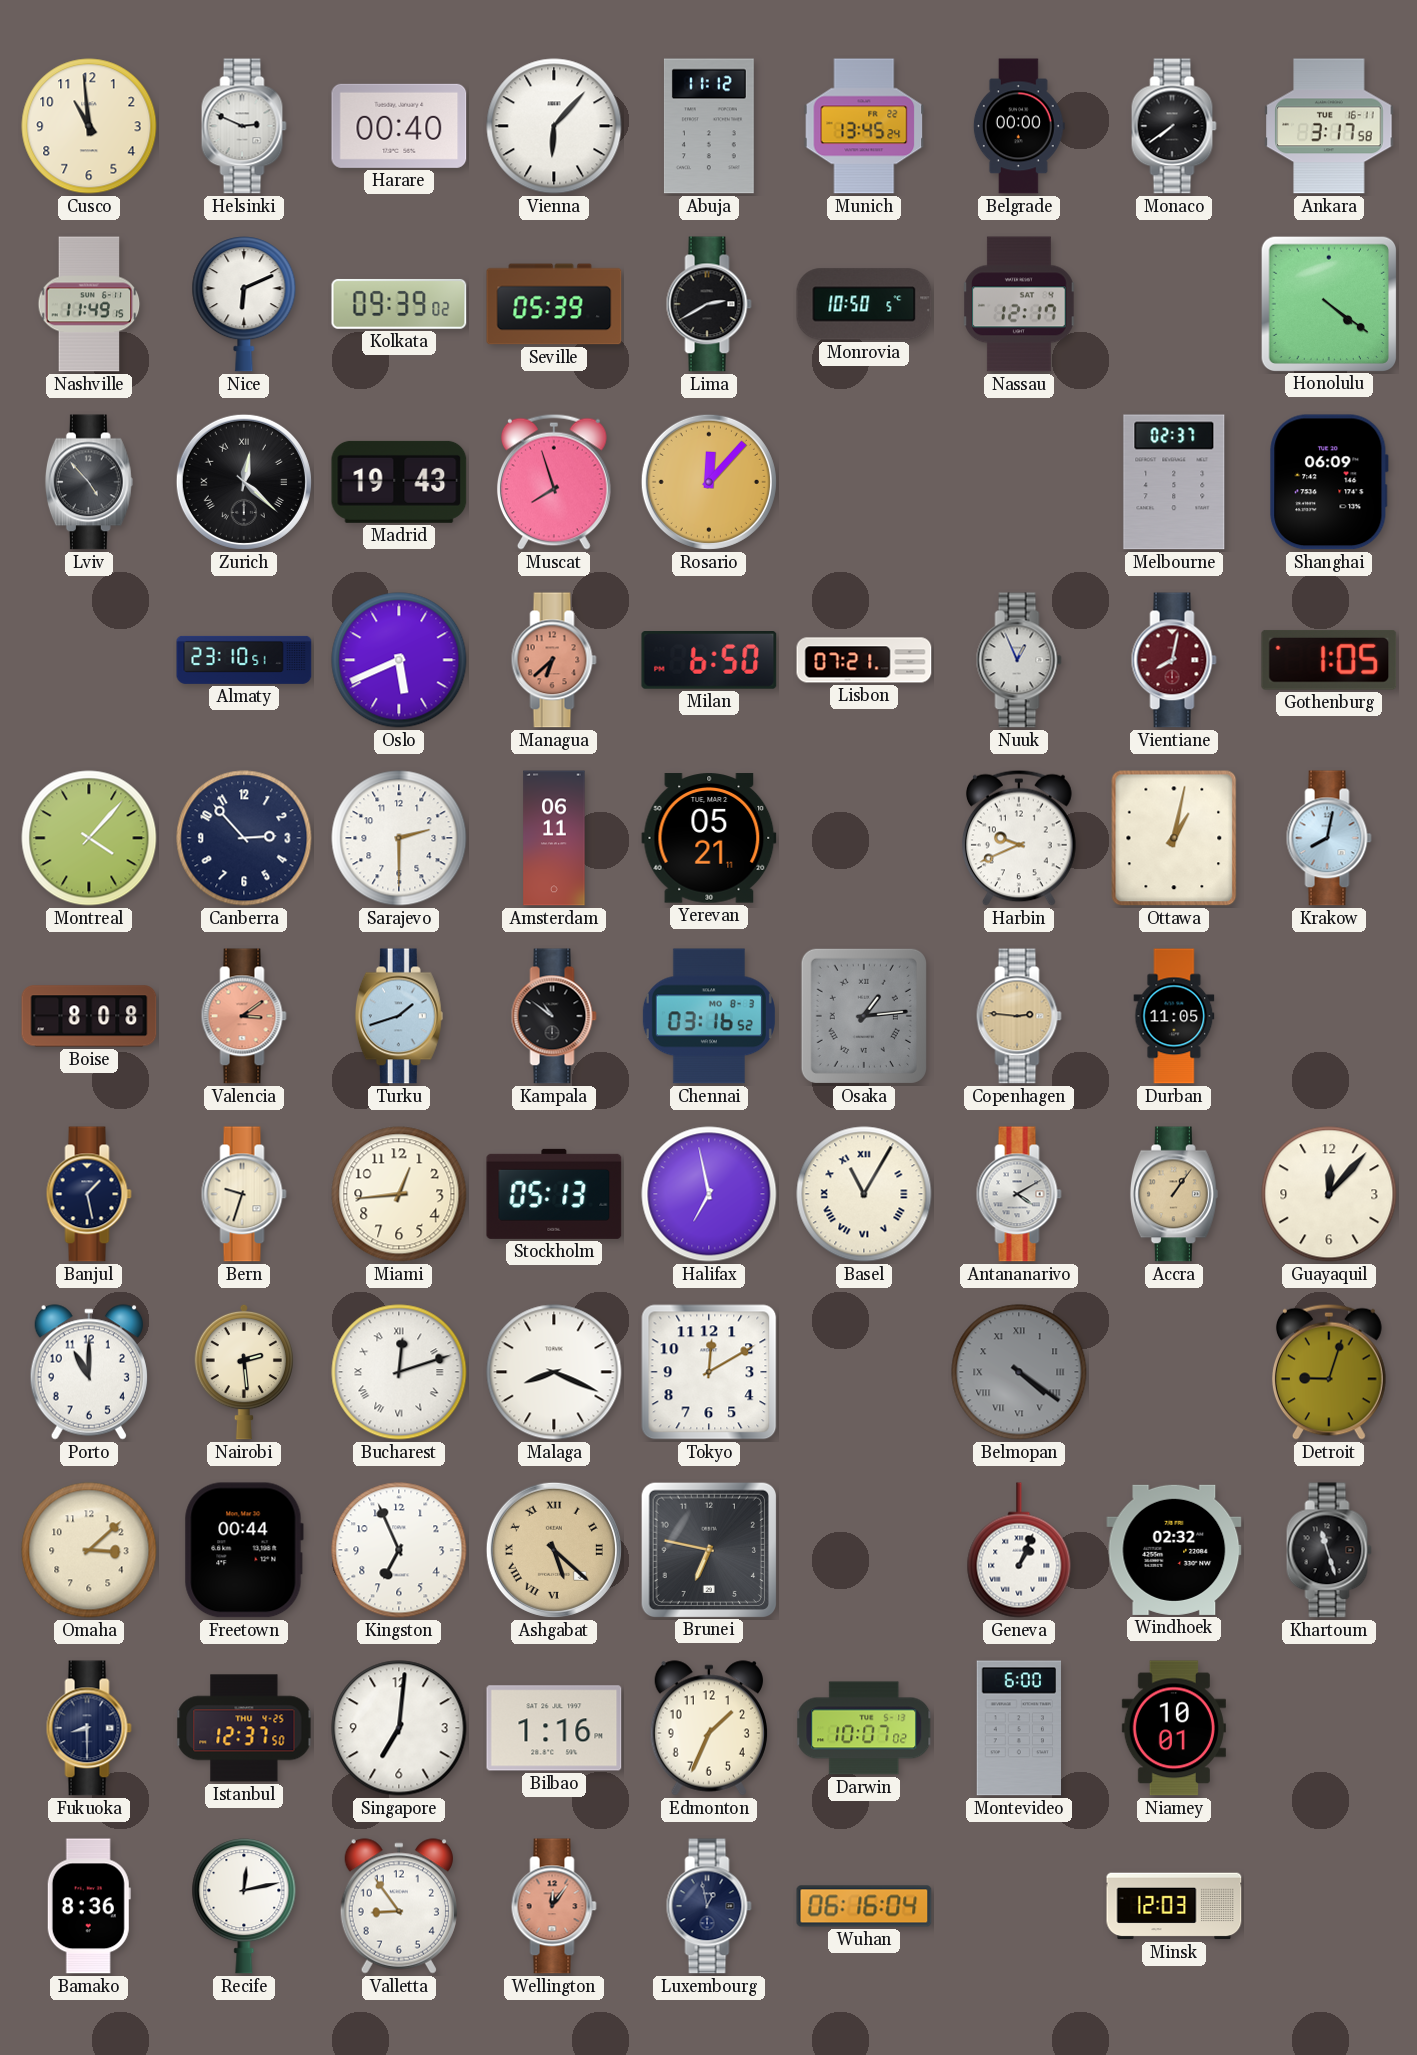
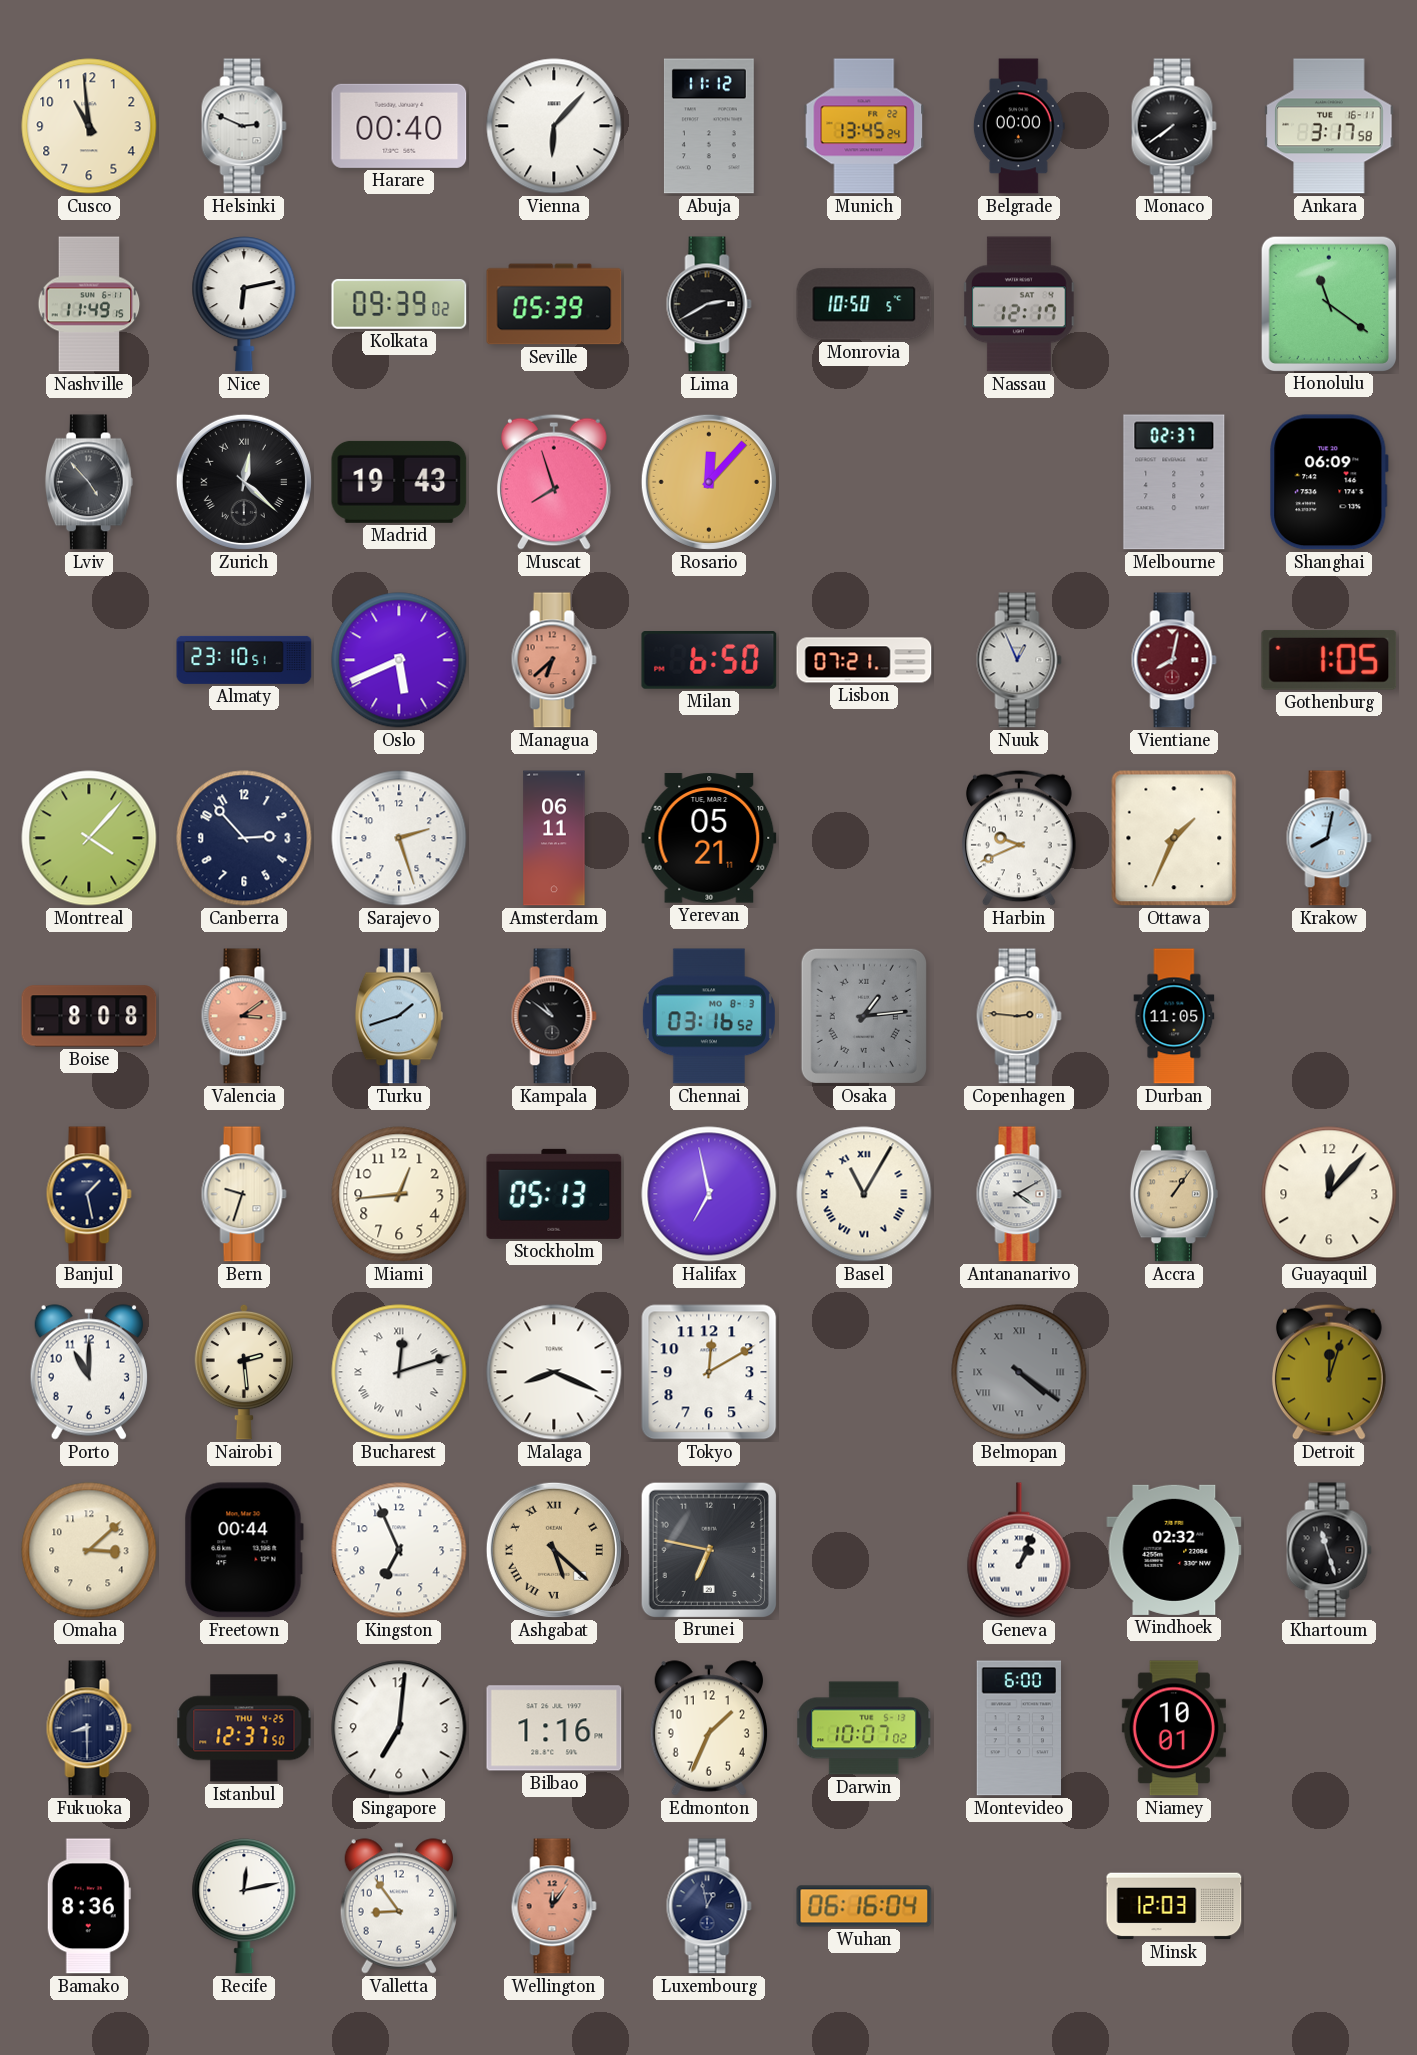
Nice: 6:11 -> 6:13 (244, 304)
Honolulu: 4:21 -> 11:21 (1328, 303)
Sarajevo: 2:30 -> 2:27 (399, 838)
Ottawa: 1:02 -> 1:34 (1174, 838)
Detroit: 9:03 -> 12:03 (1329, 1372)
